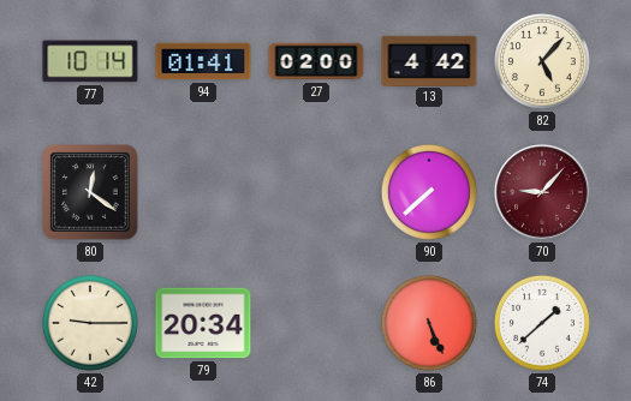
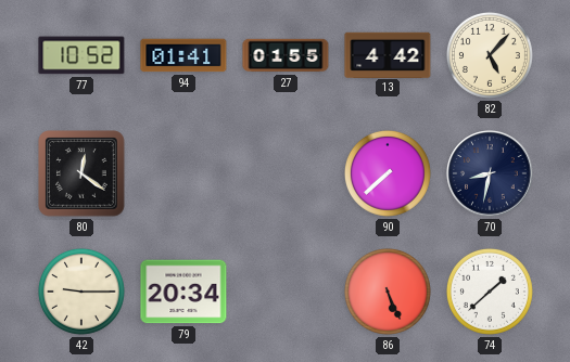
77: 10:14 -> 10:52 (81, 55)
27: 02:00 -> 01:55 (286, 55)
70: 9:07 -> 8:32 (490, 173)
70 dial: burgundy -> navy (490, 173)
